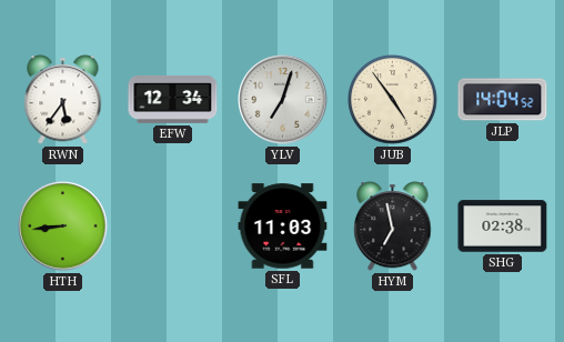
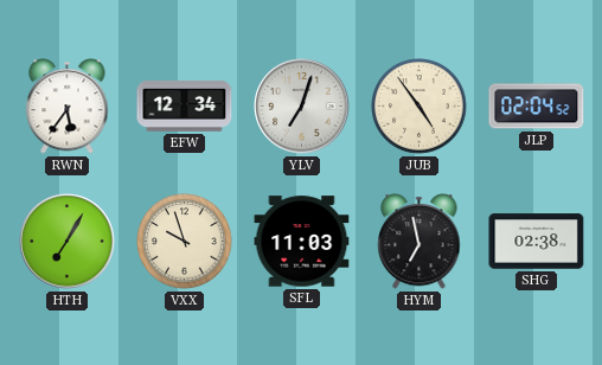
JLP: 14:04 -> 02:04 (537, 107)
HTH: 8:44 -> 7:05 (68, 242)
VXX: none -> 9:57 (185, 242)
